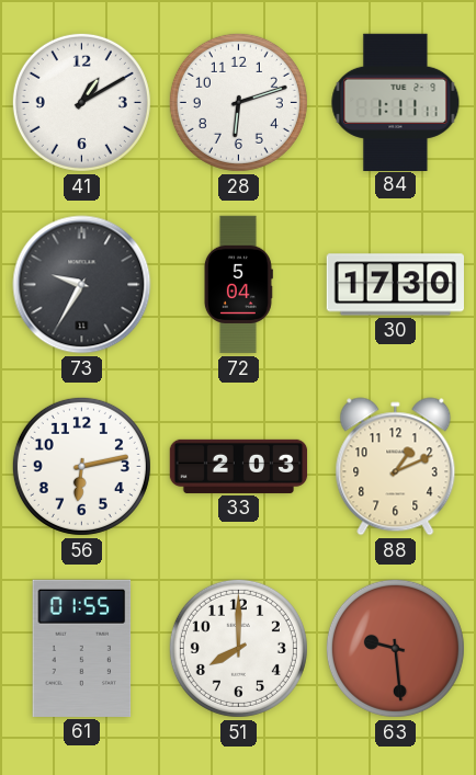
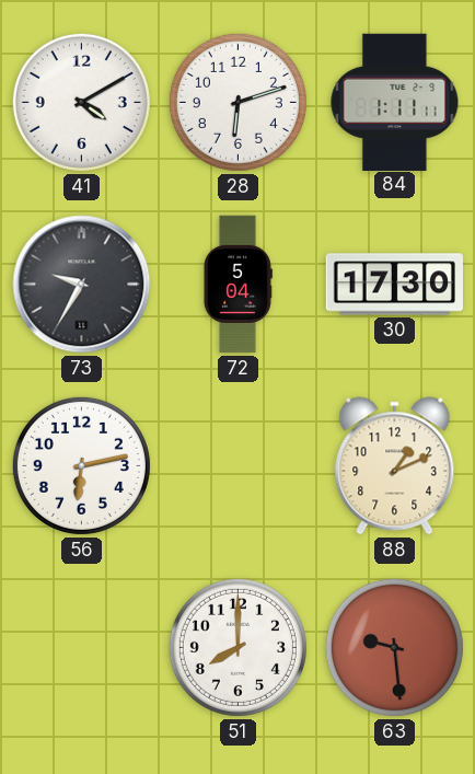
41: 1:10 -> 4:10 (81, 102)
33: 2:03 -> none (239, 466)
61: 01:55 -> none (82, 648)
